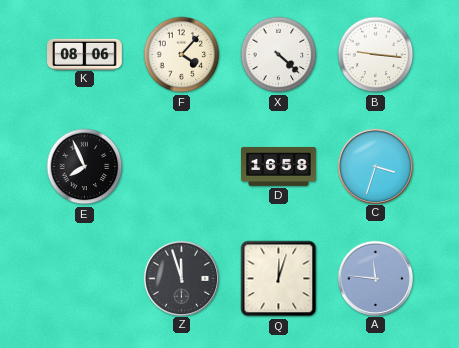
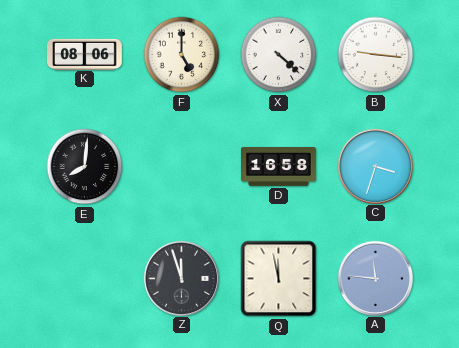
F: 4:07 -> 5:00 (182, 55)
E: 7:56 -> 8:01 (85, 167)
Q: 12:03 -> 11:58 (279, 279)
